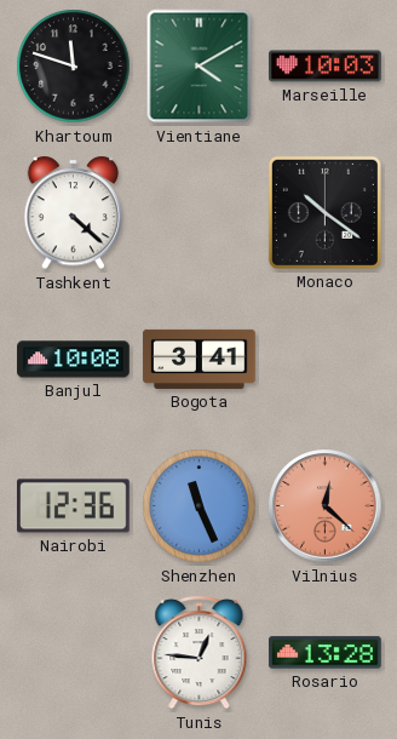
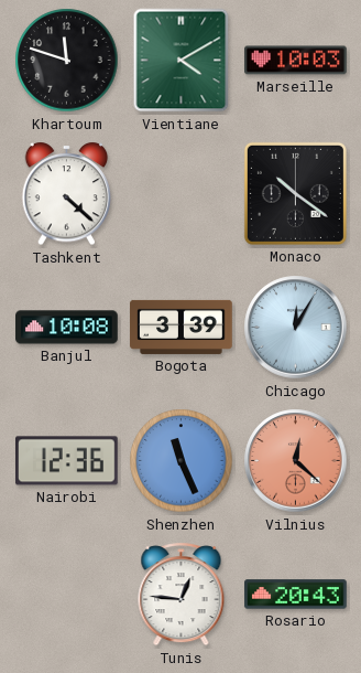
Bogota: 3:41 -> 3:39 (182, 327)
Chicago: none -> 12:05 (296, 328)
Rosario: 13:28 -> 20:43 (296, 595)
